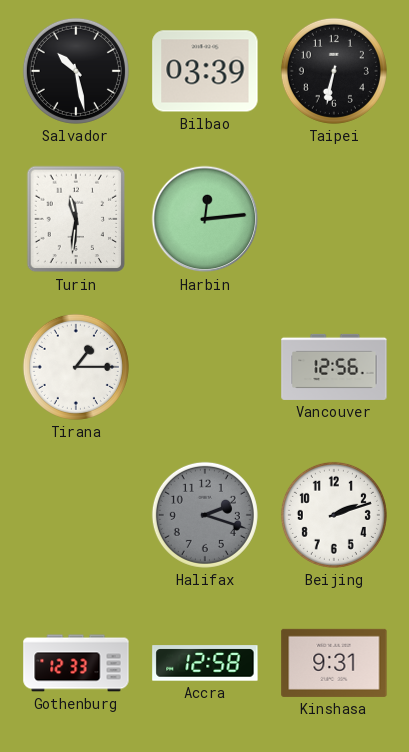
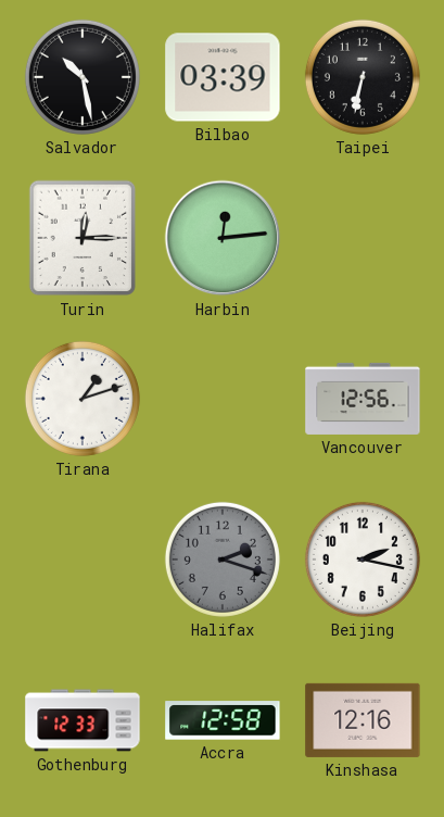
Turin: 11:31 -> 12:15 (83, 238)
Tirana: 1:15 -> 1:12 (83, 399)
Beijing: 2:12 -> 2:17 (363, 560)
Kinshasa: 9:31 -> 12:16 (363, 720)
